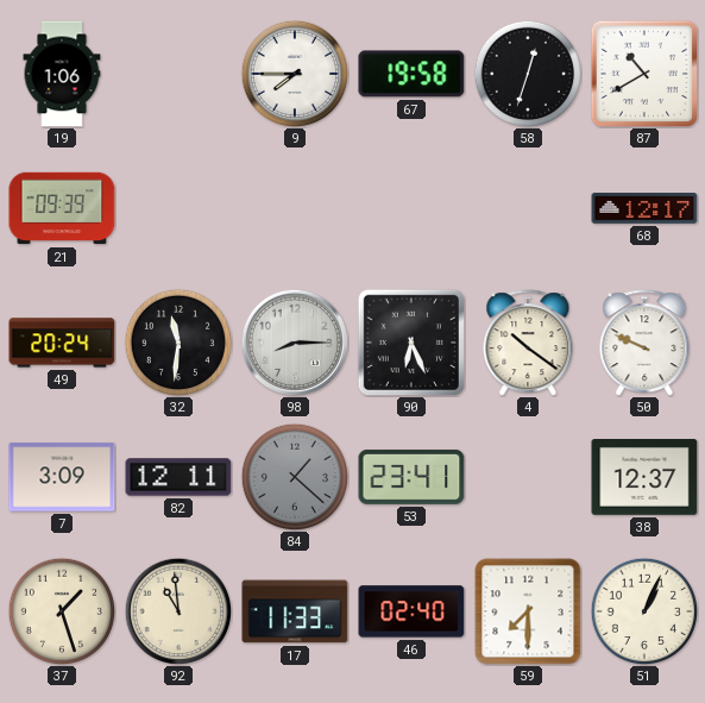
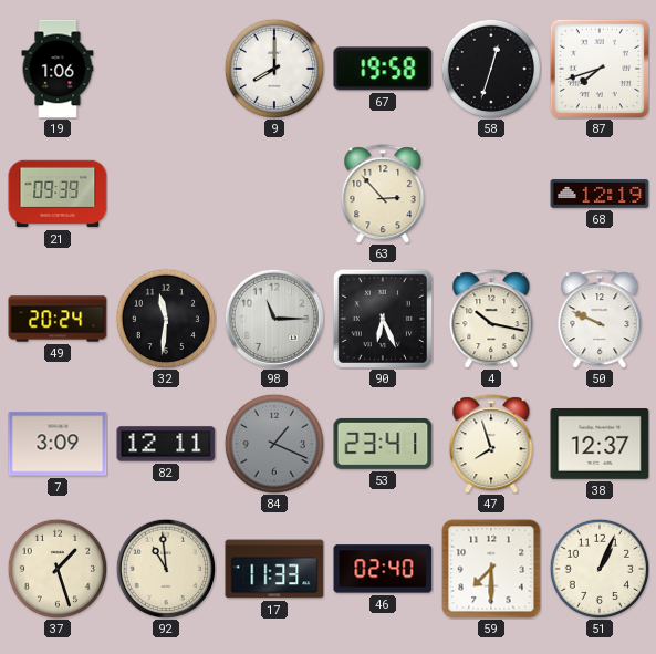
9: 7:45 -> 8:00 (274, 69)
87: 10:40 -> 7:42 (598, 68)
63: none -> 2:53 (383, 194)
68: 12:17 -> 12:19 (600, 194)
98: 8:15 -> 11:15 (273, 318)
4: 10:21 -> 10:17 (491, 319)
84: 1:22 -> 1:19 (274, 444)
47: none -> 7:57 (491, 444)
